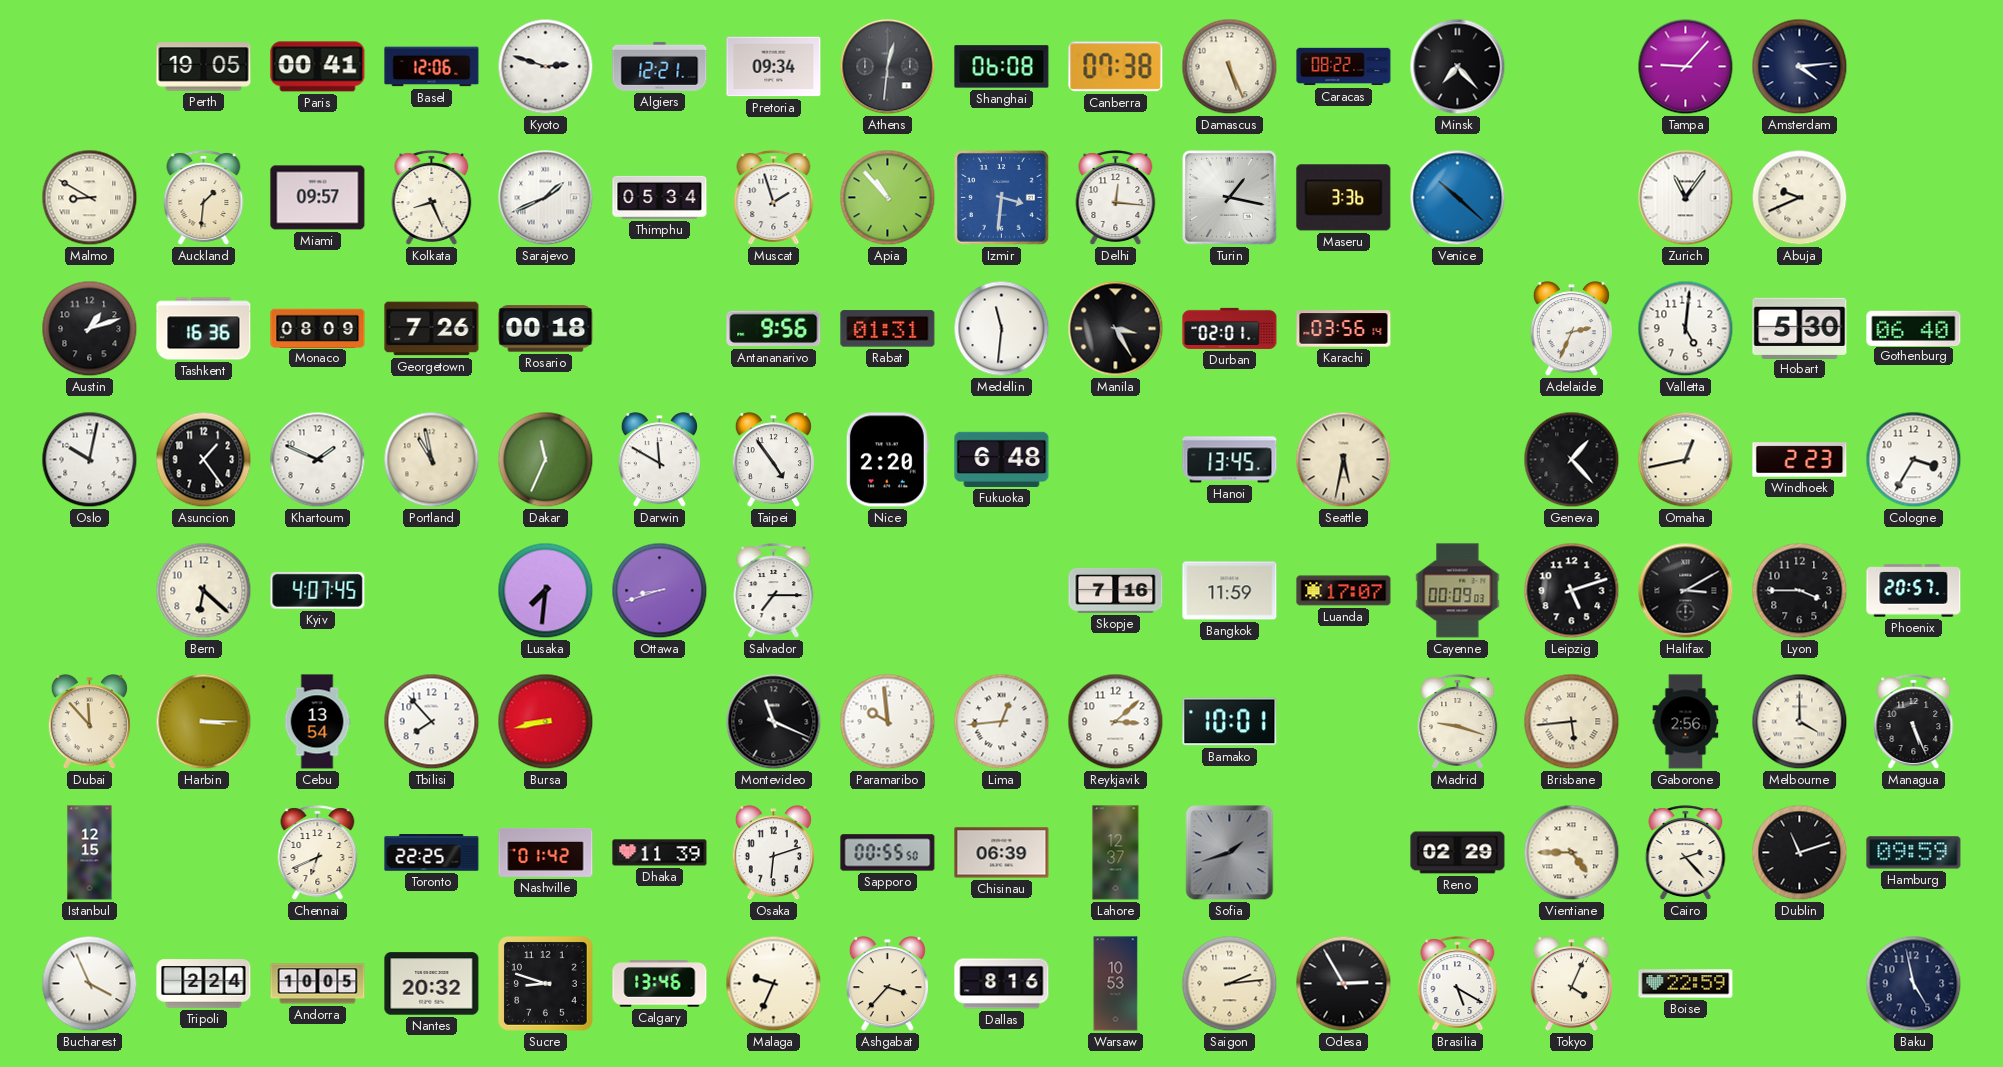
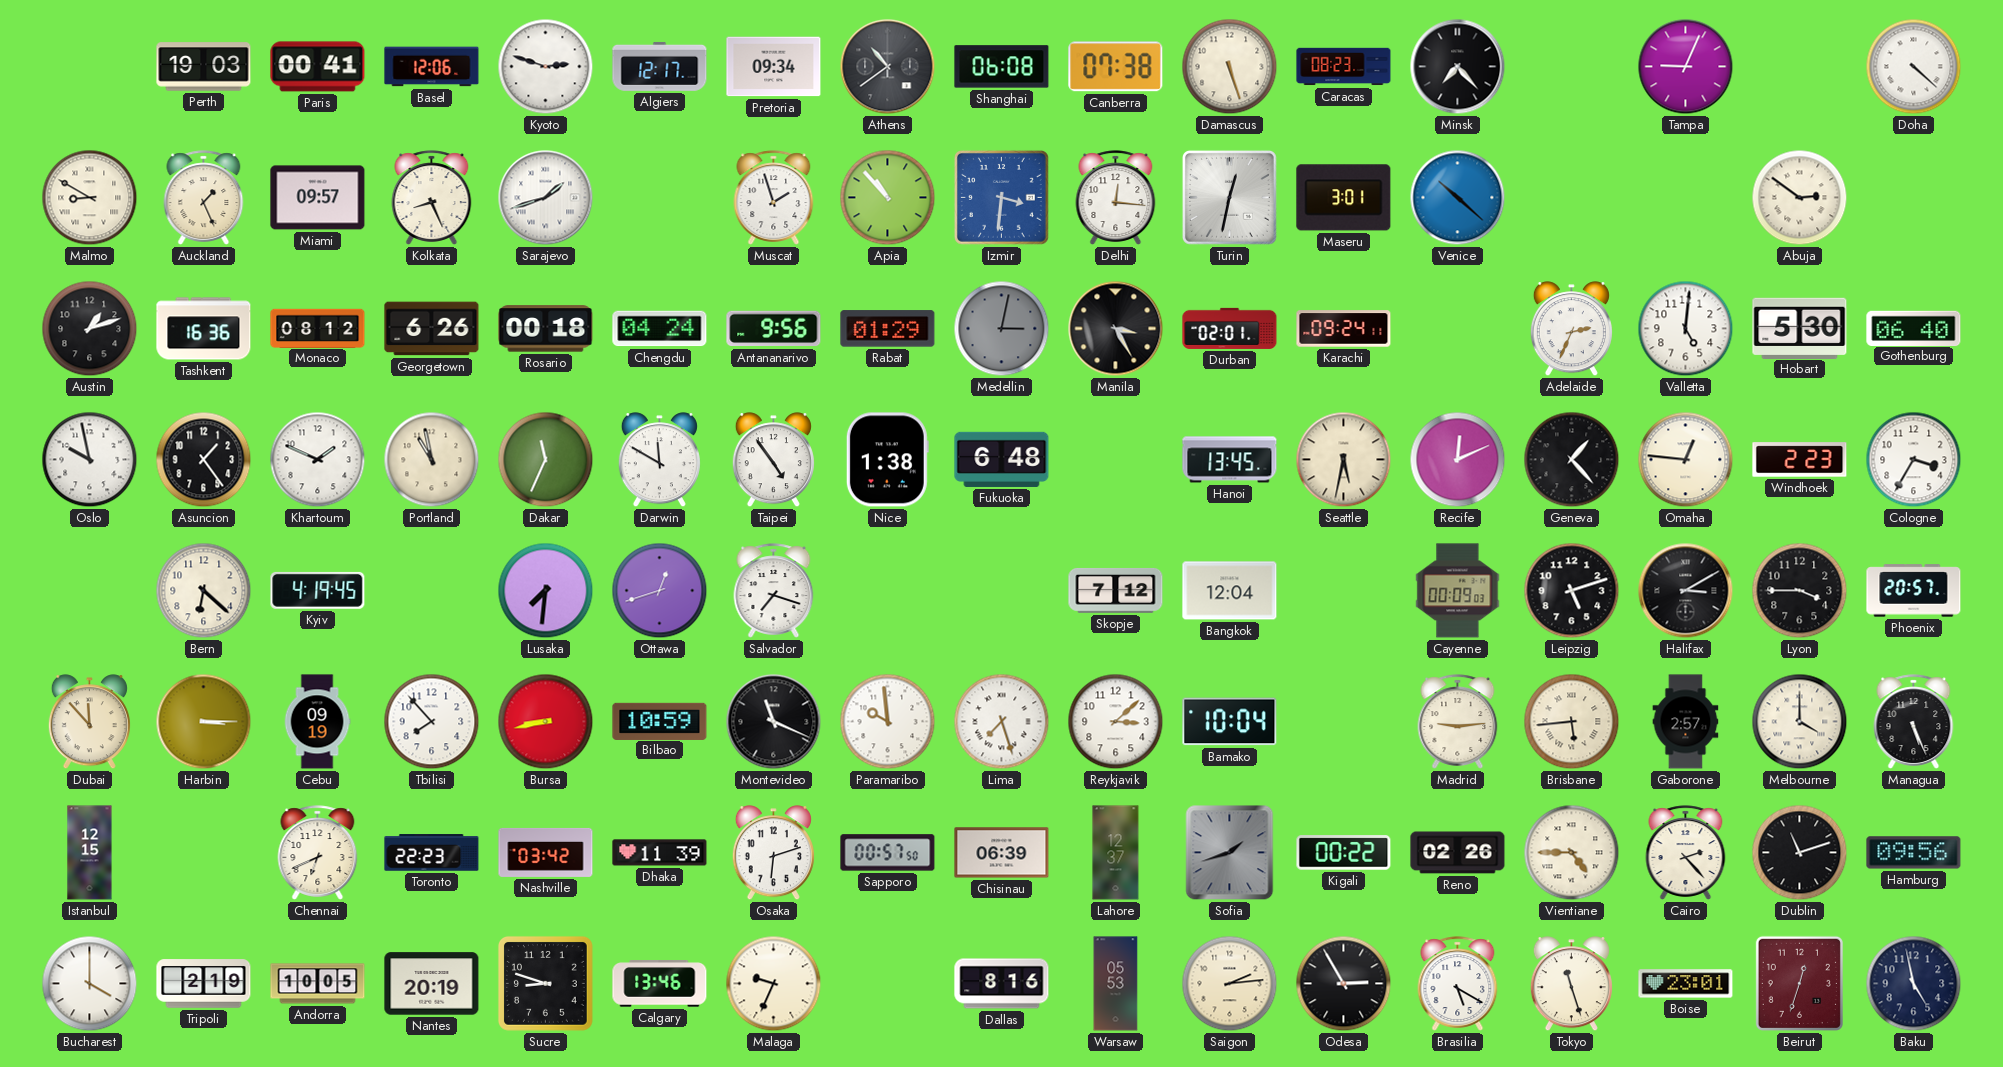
Perth: 19:05 -> 19:03 (204, 67)
Algiers: 12:21 -> 12:17 (660, 66)
Athens: 12:31 -> 10:39 (888, 67)
Damascus: 5:26 -> 5:27 (1230, 67)
Caracas: 08:22 -> 08:23 (1344, 67)
Tampa: 9:07 -> 9:04 (1686, 67)
Amsterdam: 4:14 -> none (1800, 67)
Doha: none -> 4:22 (1914, 67)
Auckland: 1:31 -> 1:26 (204, 198)
Sarajevo: 1:41 -> 1:42 (546, 198)
Thimphu: 05:34 -> none (660, 197)
Turin: 1:17 -> 12:32 (1229, 197)
Maseru: 3:36 -> 3:01 (1344, 198)
Zurich: 11:06 -> none (1686, 198)
Abuja: 9:41 -> 2:51 (1800, 198)
Monaco: 08:09 -> 08:12 (318, 328)
Georgetown: 7:26 -> 6:26 (432, 329)
Chengdu: none -> 04:24 (660, 329)
Rabat: 01:31 -> 01:29 (888, 329)
Medellin: 11:31 -> 3:02 (1002, 329)
Medellin dial: white -> grey (1002, 329)
Karachi: 03:56 -> 09:24 (1344, 329)
Oslo: 10:02 -> 9:58 (90, 460)
Nice: 2:20 -> 1:38 (887, 460)
Recife: none -> 12:11 (1458, 460)
Omaha: 12:43 -> 12:46 (1686, 460)
Kyiv: 4:07 -> 4:19 (318, 590)
Ottawa: 8:42 -> 12:42 (660, 591)
Salvador: 7:15 -> 7:18 (774, 591)
Skopje: 7:16 -> 7:12 (1116, 590)
Bangkok: 11:59 -> 12:04 (1230, 591)
Luanda: 17:07 -> none (1344, 591)
Cebu: 13:54 -> 09:19 (317, 722)
Bilbao: none -> 10:59 (660, 721)
Lima: 12:44 -> 7:27 (1002, 722)
Bamako: 10:01 -> 10:04 (1230, 722)
Madrid: 9:18 -> 9:14 (1458, 722)
Gaborone: 2:56 -> 2:57 (1686, 722)
Toronto: 22:25 -> 22:23 (432, 853)
Nashville: 01:42 -> 03:42 (546, 852)
Sapporo: 00:55 -> 00:57 (888, 853)
Kigali: none -> 00:22 (1344, 853)
Reno: 02:29 -> 02:26 (1458, 853)
Hamburg: 09:59 -> 09:56 (1914, 853)
Bucharest: 3:56 -> 4:00 (90, 984)
Tripoli: 2:24 -> 2:19 (204, 984)
Nantes: 20:32 -> 20:19 (432, 984)
Ashgabat: 3:37 -> none (887, 984)
Warsaw: 10:53 -> 05:53 (1116, 984)
Tokyo: 4:04 -> 11:27 (1571, 984)
Boise: 22:59 -> 23:01 (1686, 984)
Beirut: none -> 12:33 (1799, 983)
